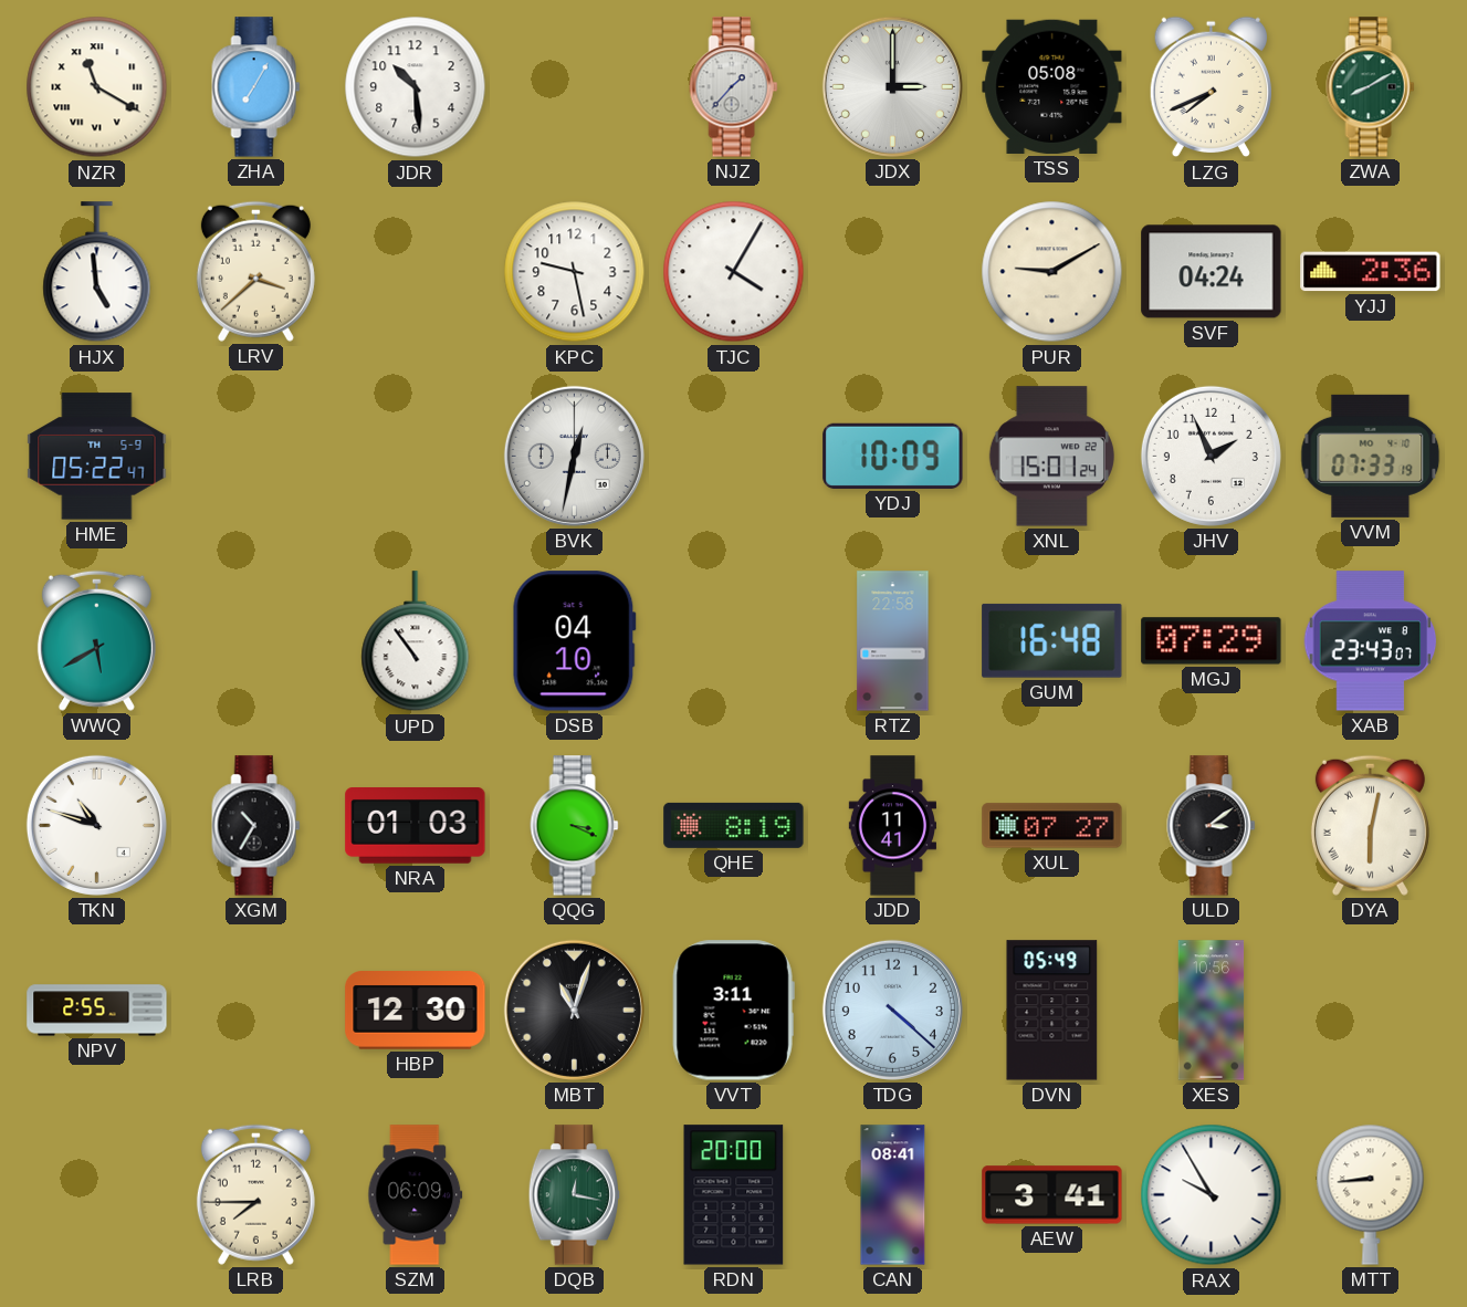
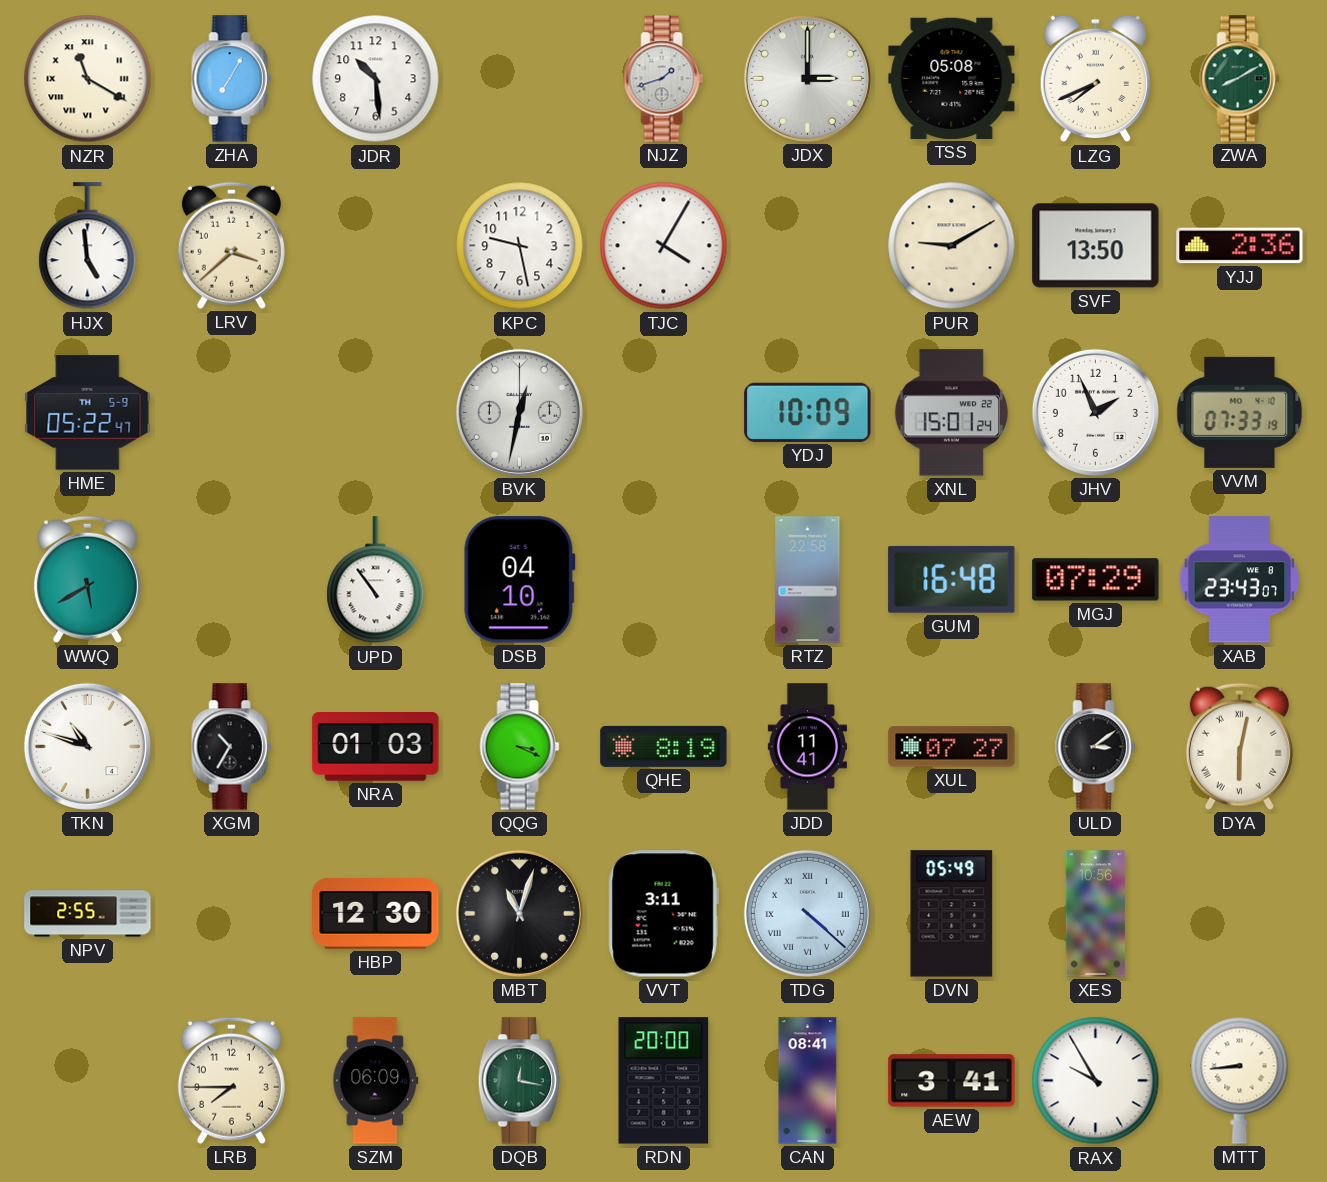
NJZ: 1:37 -> 1:42 (664, 79)
SVF: 04:24 -> 13:50 (1096, 246)
TDG numerals: Arabic -> Roman (807, 913)
